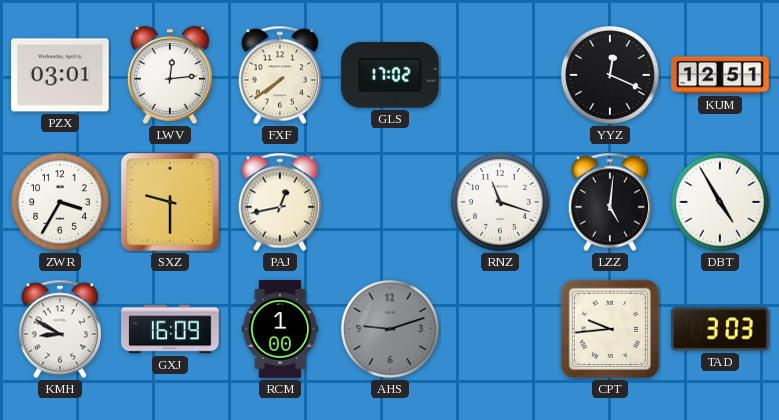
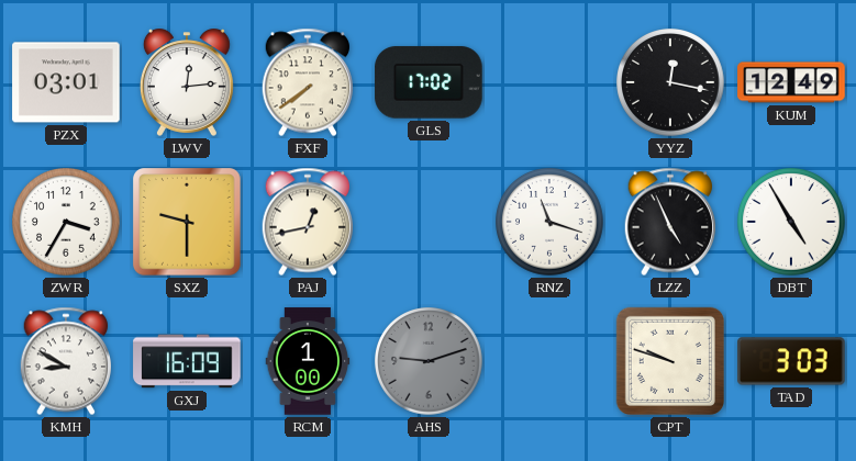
YYZ: 12:19 -> 12:17 (670, 82)
KUM: 12:51 -> 12:49 (791, 82)
LZZ: 5:01 -> 4:56 (669, 222)
CPT: 9:44 -> 9:48 (670, 361)
